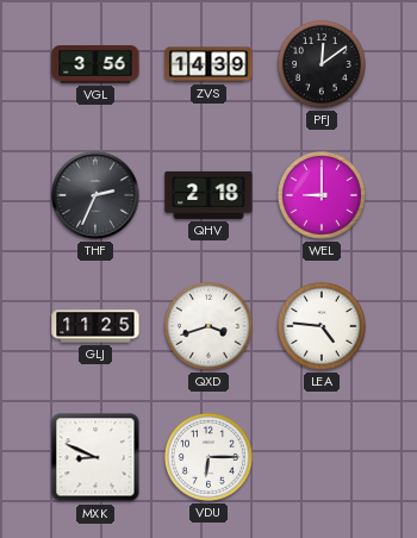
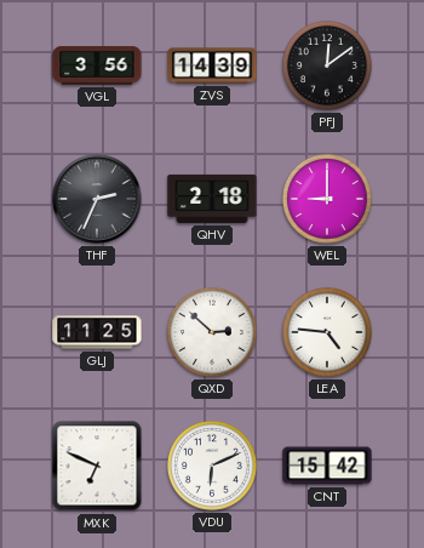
QXD: 3:42 -> 2:52 (212, 332)
MXK: 8:49 -> 6:49 (97, 466)
VDU: 6:15 -> 6:11 (212, 466)
CNT: none -> 15:42 (327, 466)
